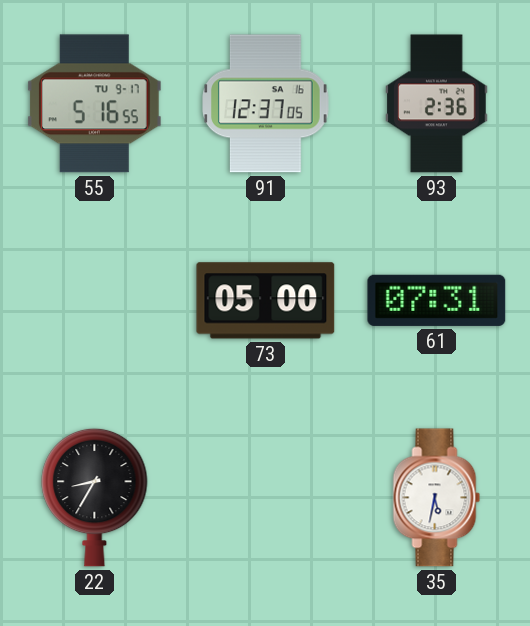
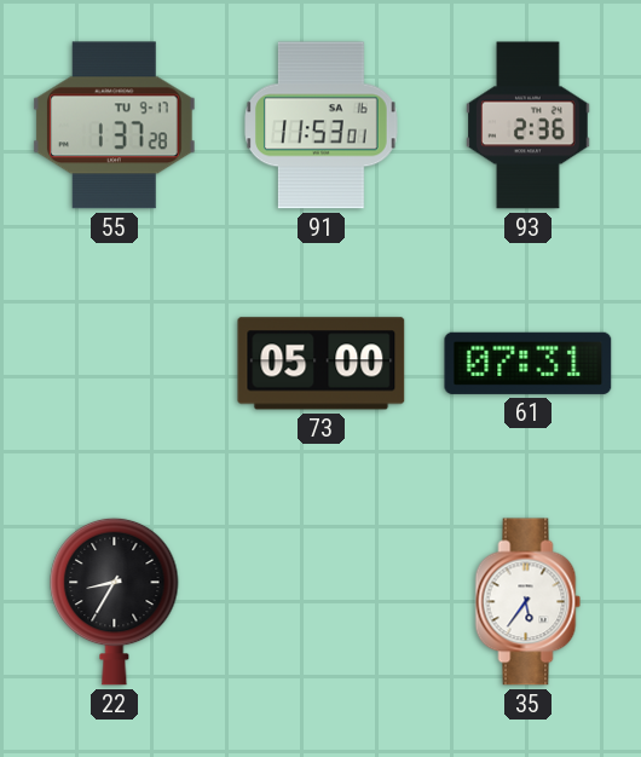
55: 5:16 -> 1:37 (114, 126)
91: 12:37 -> 11:53 (322, 126)
35: 5:32 -> 5:36 (529, 602)
